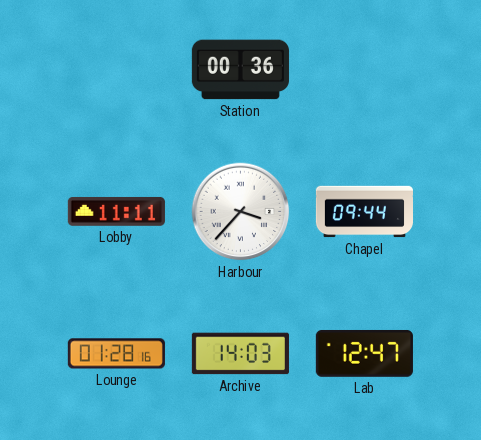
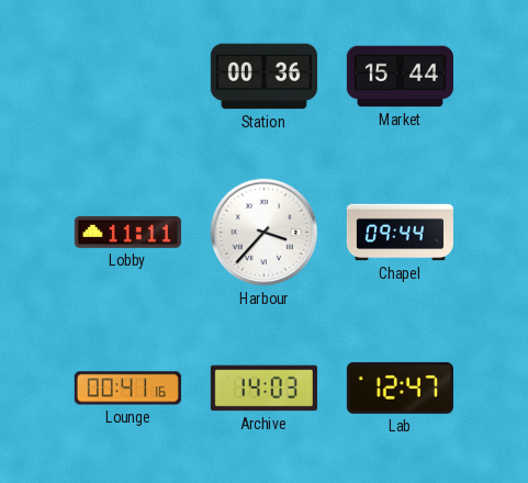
Market: none -> 15:44 (400, 77)
Lounge: 01:28 -> 00:41 (127, 389)
